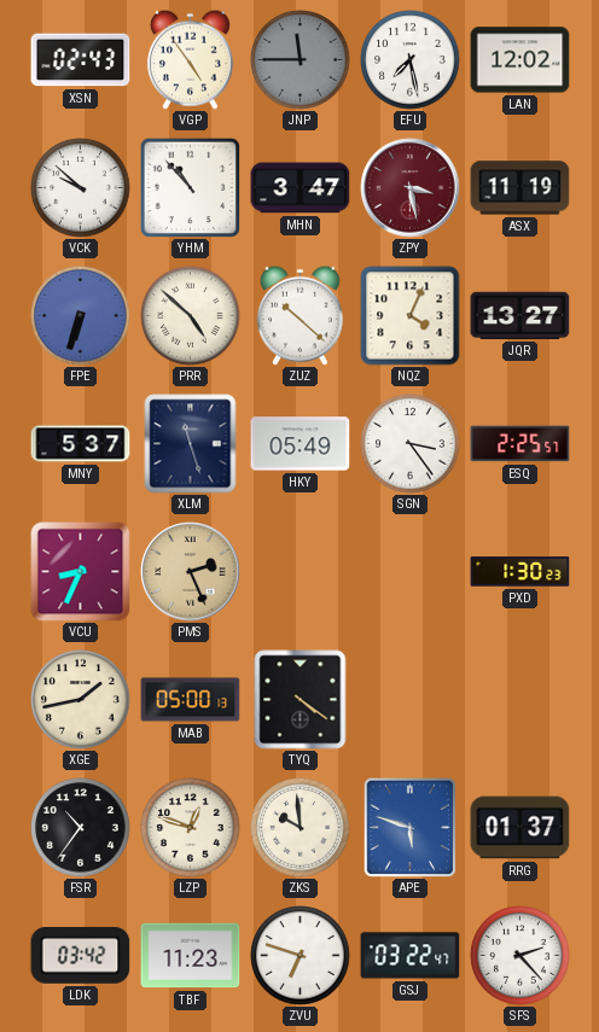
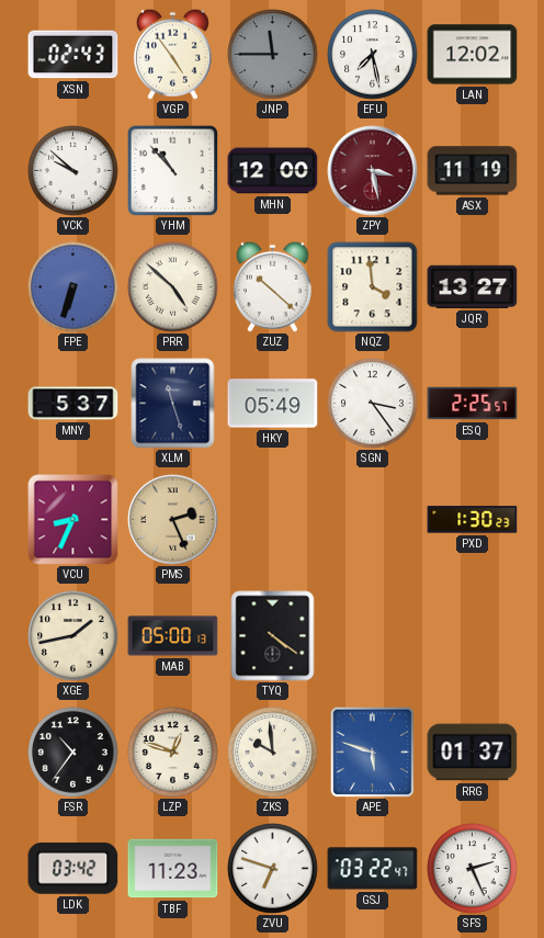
MHN: 3:47 -> 12:00 (273, 171)
NQZ: 4:04 -> 3:59 (373, 287)
SFS: 2:23 -> 2:26 (473, 869)
